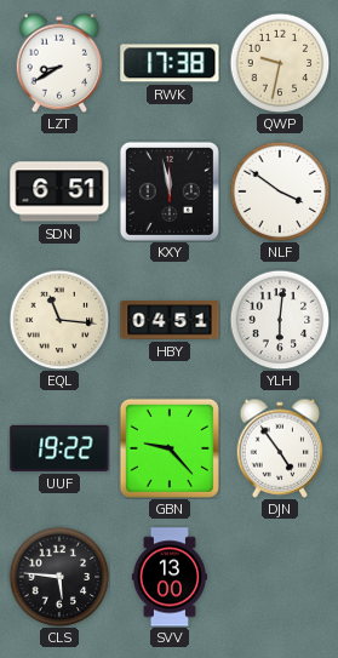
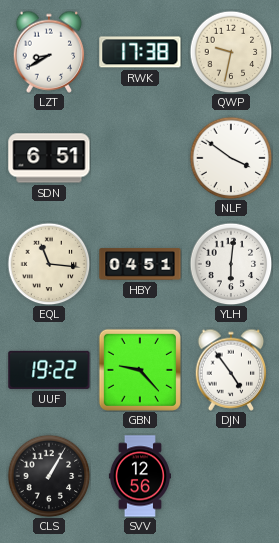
KXY: 11:58 -> none (170, 191)
CLS: 5:46 -> 1:05 (49, 476)
SVV: 13:00 -> 12:56 (139, 476)
